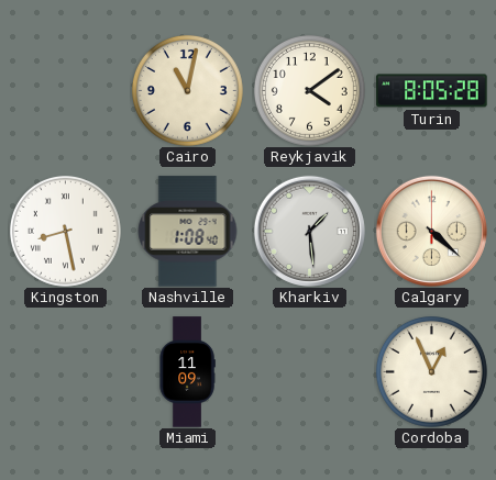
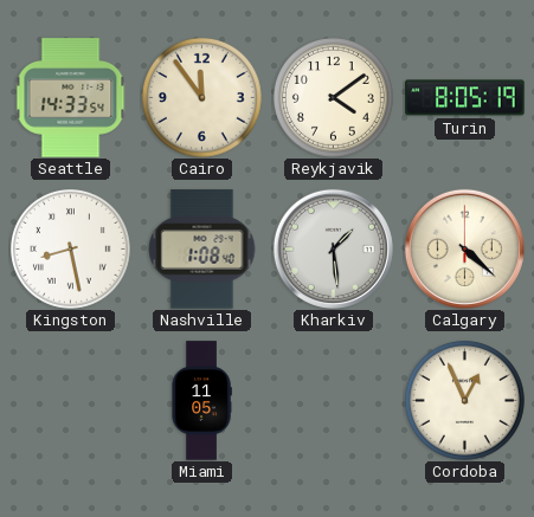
Seattle: none -> 14:33 (71, 98)
Cairo: 11:02 -> 11:54 (201, 97)
Turin: 8:05:28 -> 8:05:19 (465, 98)
Miami: 11:09 -> 11:05 (201, 401)
